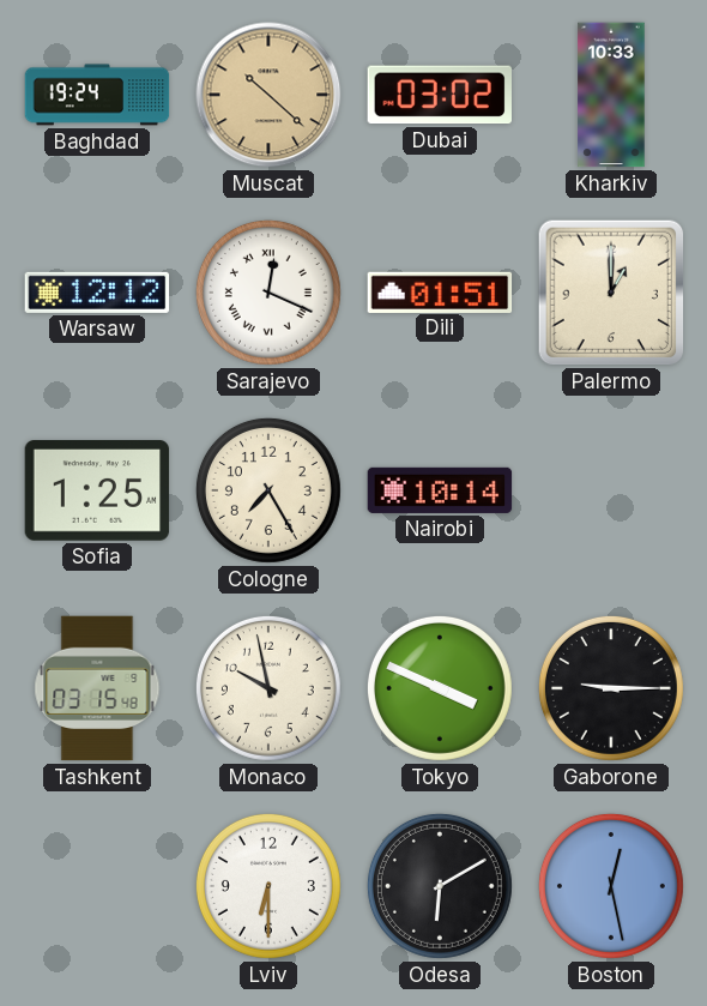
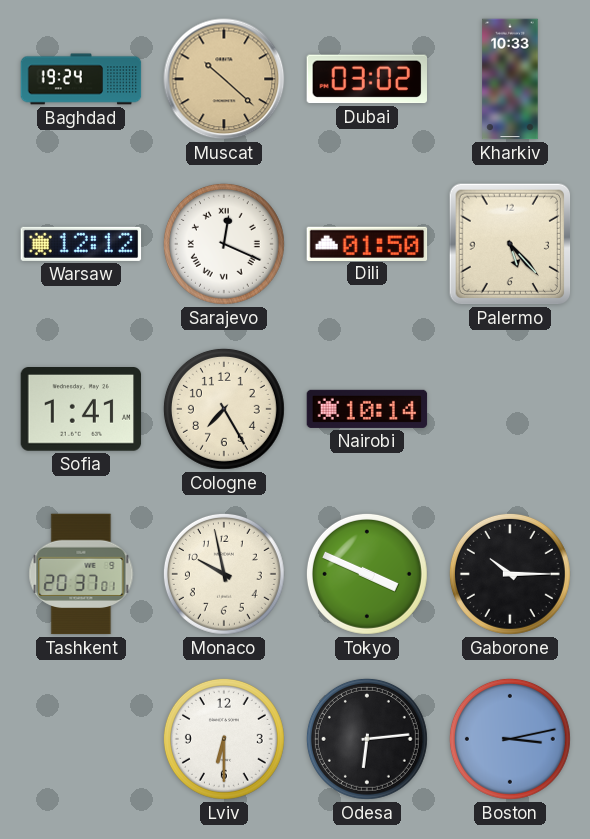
Dili: 01:51 -> 01:50 (367, 243)
Palermo: 1:00 -> 5:23 (510, 244)
Sofia: 1:25 -> 1:41 (81, 409)
Tashkent: 03:15 -> 20:37 (81, 574)
Gaborone: 9:15 -> 10:15 (510, 574)
Odesa: 6:10 -> 6:14 (367, 739)
Boston: 12:28 -> 3:13 (510, 739)
